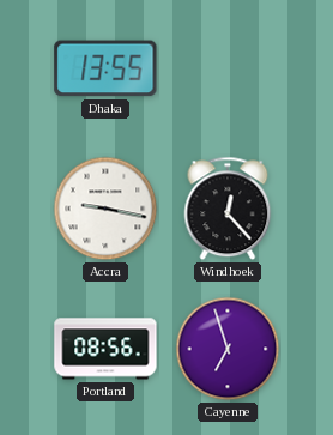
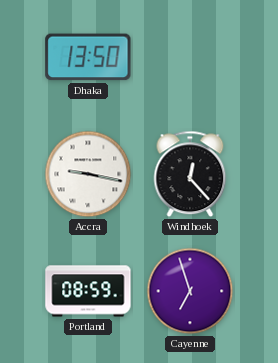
Dhaka: 13:55 -> 13:50 (88, 57)
Portland: 08:56 -> 08:59 (88, 291)
